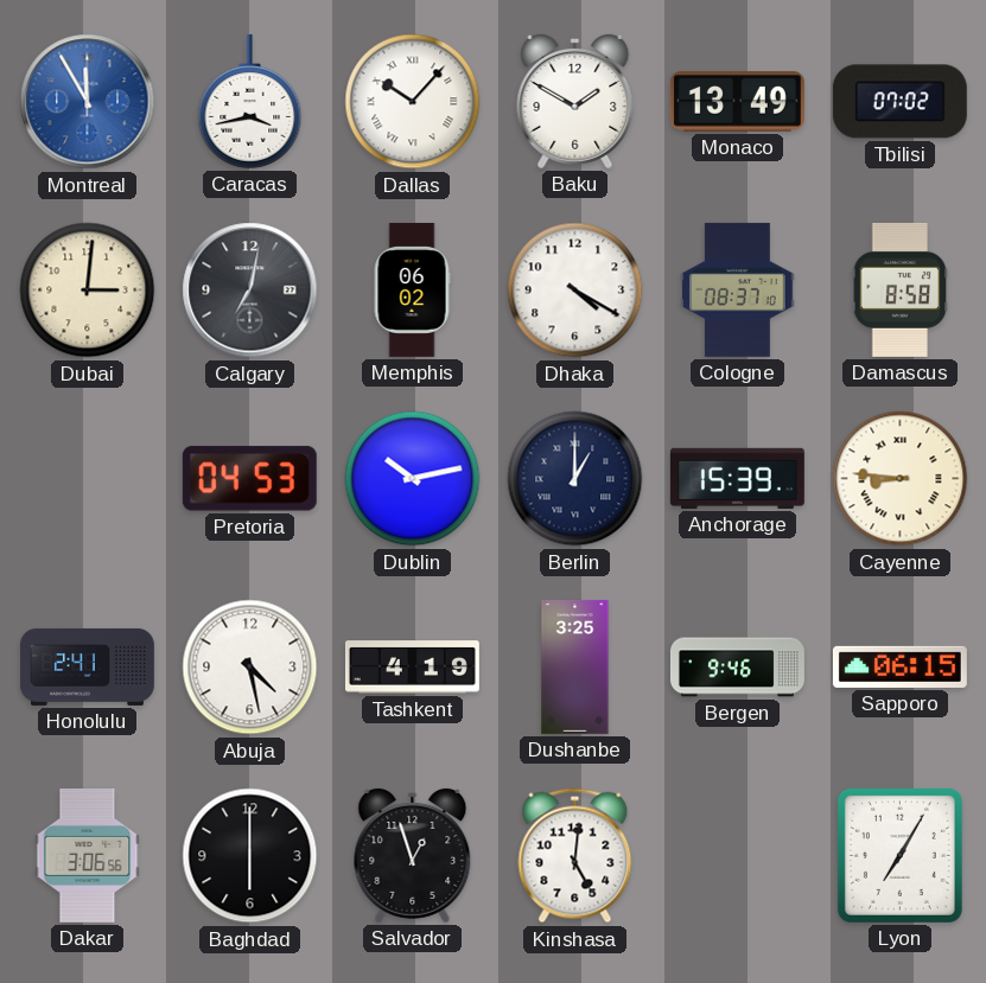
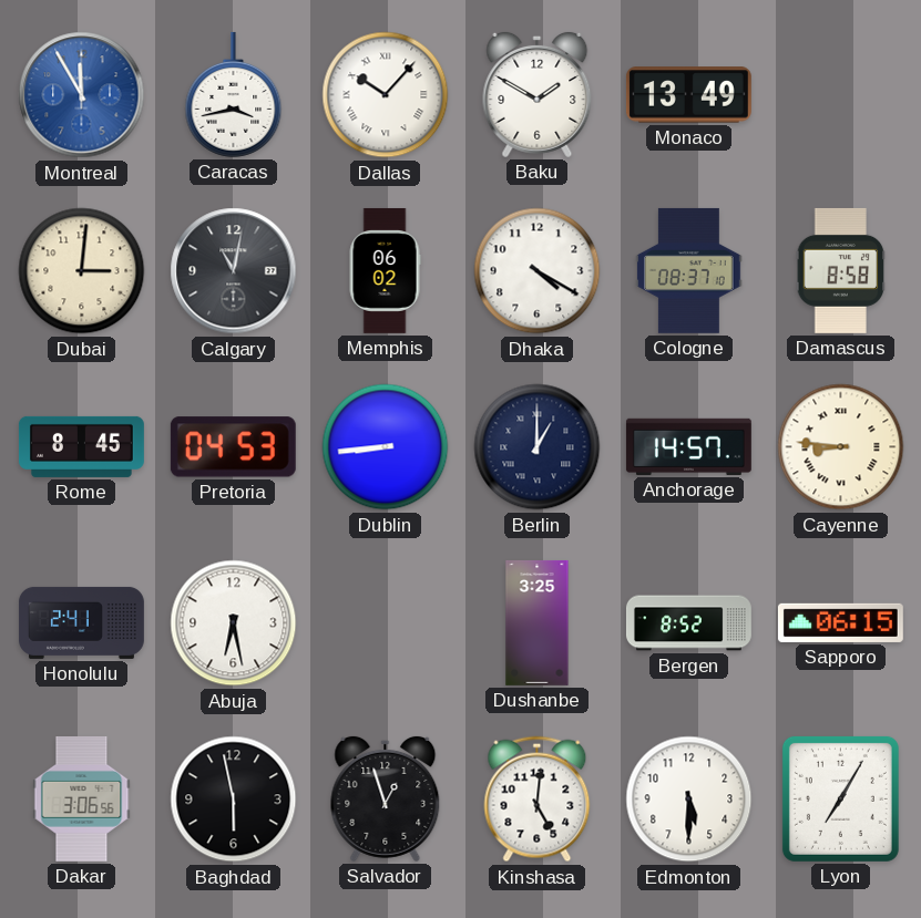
Tbilisi: 07:02 -> none (899, 102)
Calgary: 7:02 -> 11:02 (234, 271)
Rome: none -> 8:45 (81, 446)
Dublin: 10:13 -> 8:44 (386, 447)
Anchorage: 15:39 -> 14:57 (688, 446)
Abuja: 4:28 -> 6:28 (234, 623)
Tashkent: 4:19 -> none (412, 668)
Bergen: 9:46 -> 8:52 (688, 623)
Baghdad: 6:00 -> 5:58 (234, 800)
Edmonton: none -> 5:30 (689, 800)
